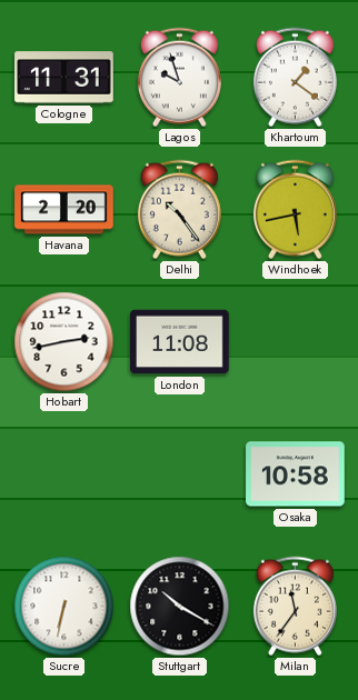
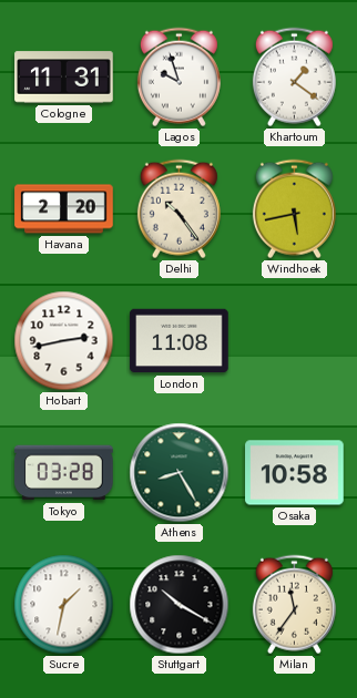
Tokyo: none -> 03:28 (64, 473)
Athens: none -> 8:25 (180, 473)
Sucre: 6:32 -> 1:32 (64, 605)
